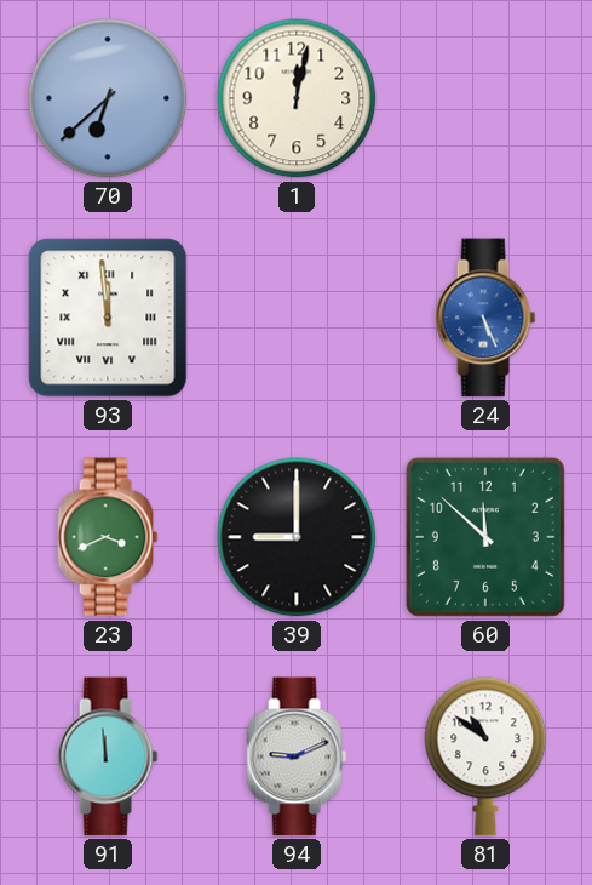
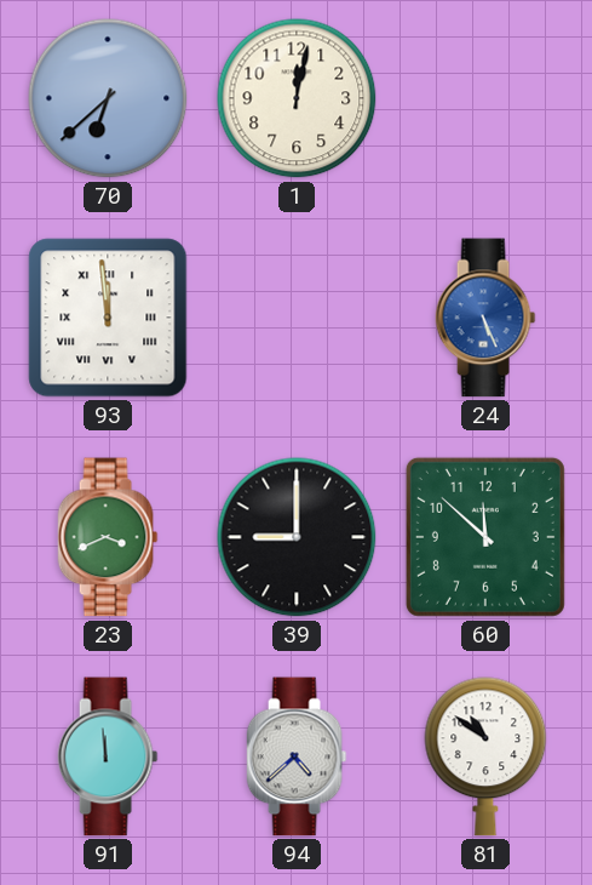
94: 9:11 -> 4:38 (297, 756)
